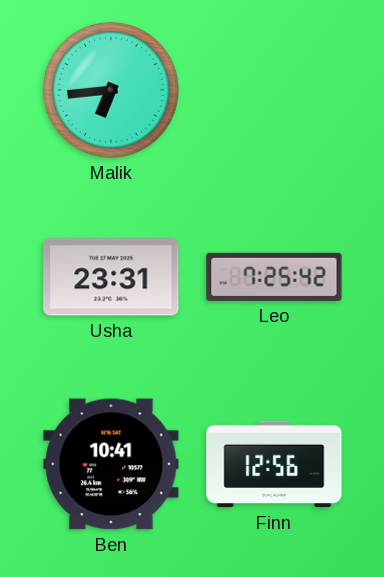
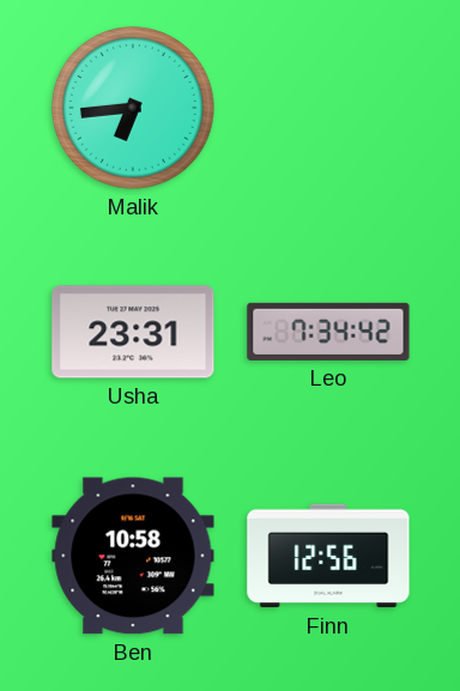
Leo: 7:25 -> 7:34 (328, 332)
Ben: 10:41 -> 10:58 (133, 556)
